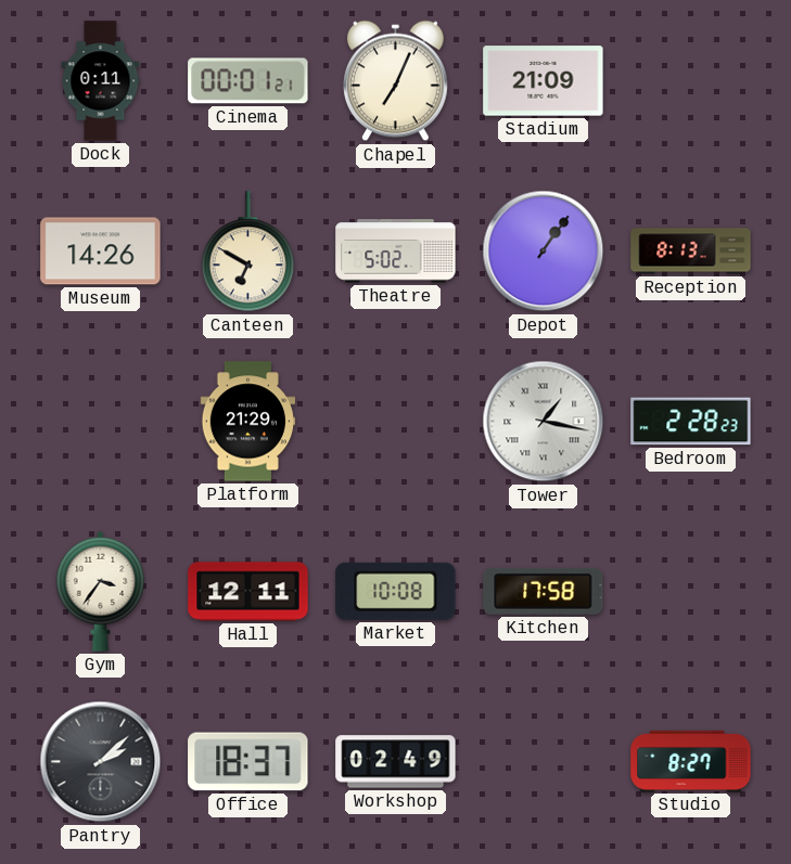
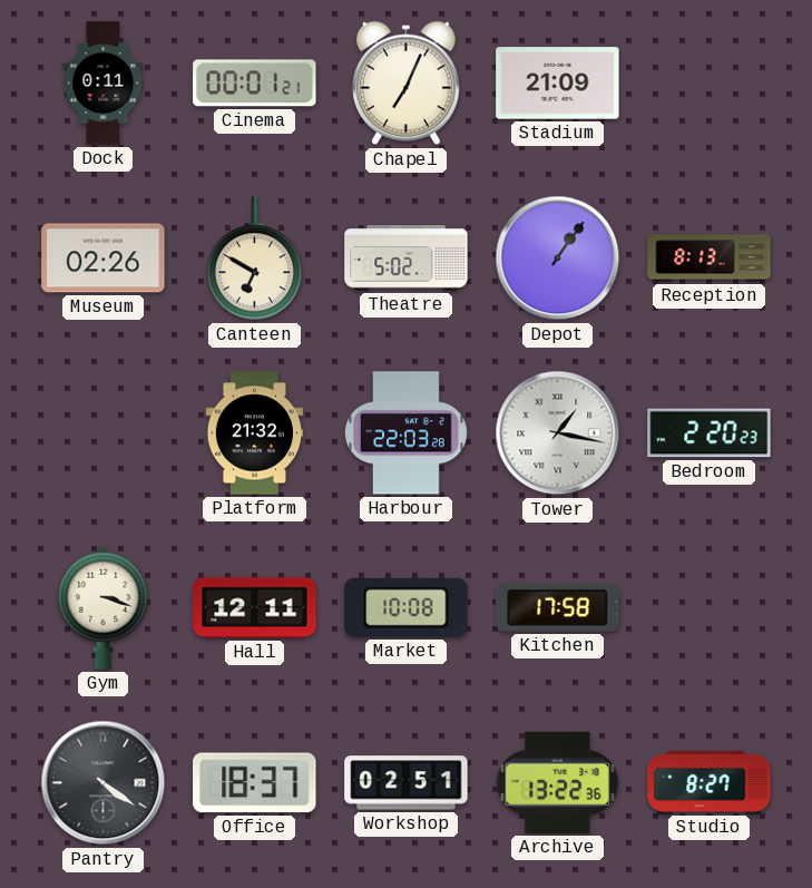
Museum: 14:26 -> 02:26 (104, 258)
Platform: 21:29 -> 21:32 (255, 433)
Harbour: none -> 22:03 (407, 433)
Bedroom: 2:28 -> 2:20 (710, 433)
Gym: 3:36 -> 3:18 (104, 607)
Pantry: 2:08 -> 4:21 (104, 783)
Workshop: 02:49 -> 02:51 (407, 783)
Archive: none -> 13:22 (558, 782)
